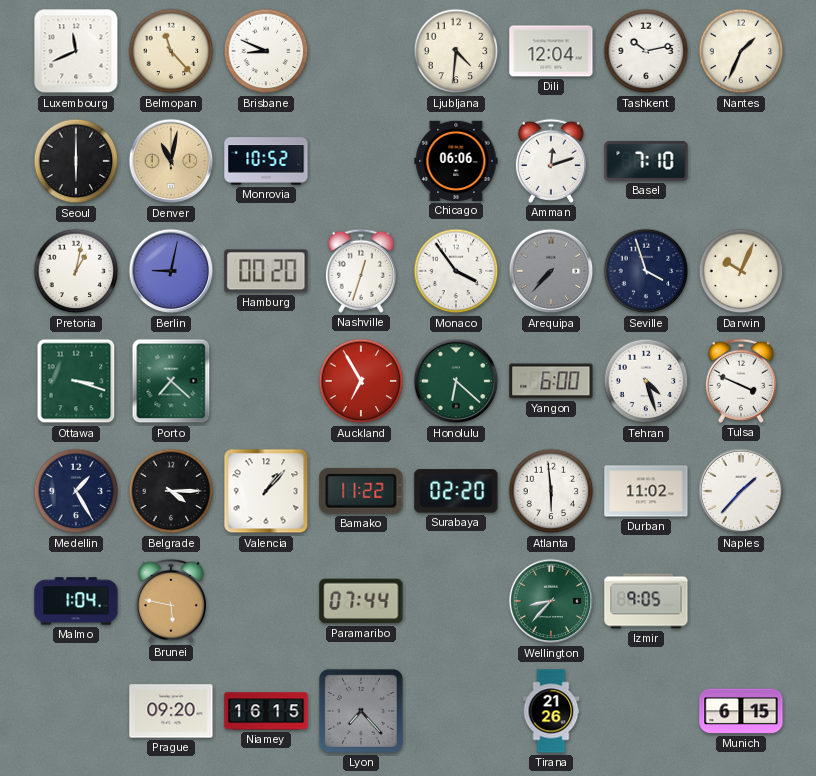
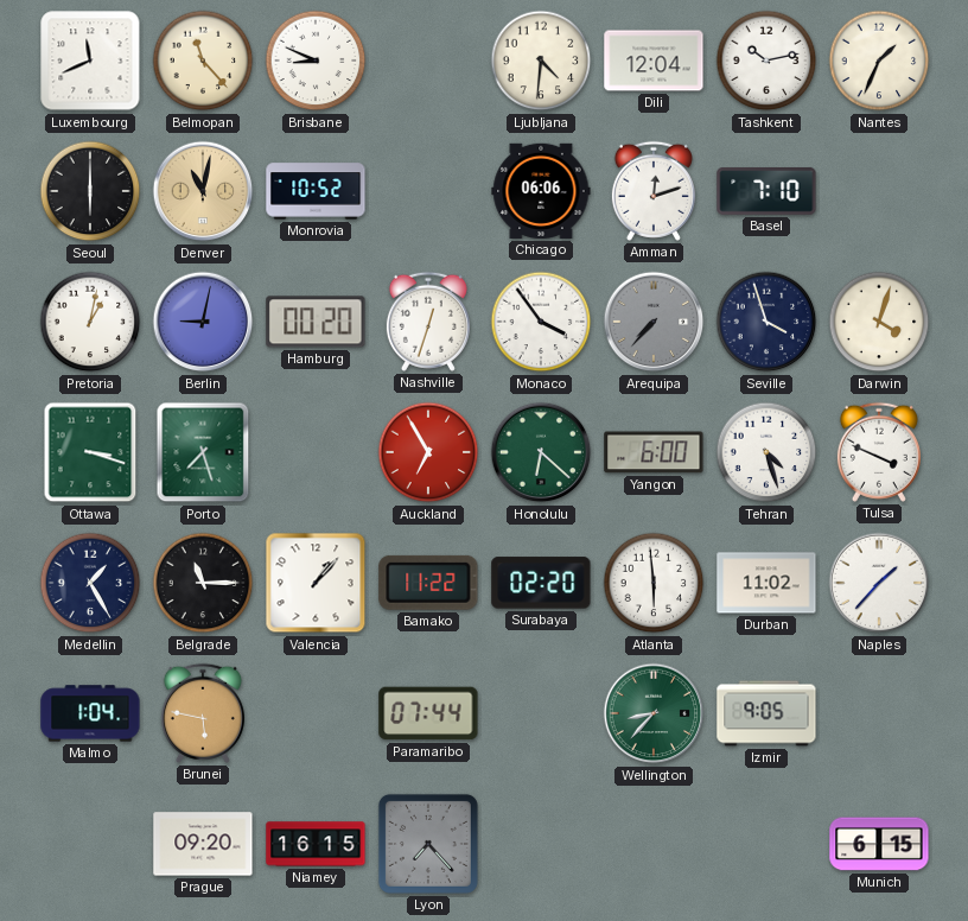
Darwin: 10:04 -> 4:03 (879, 322)
Porto: 7:22 -> 7:27 (203, 452)
Belgrade: 4:15 -> 11:15 (203, 583)
Tirana: 21:26 -> none (551, 711)
